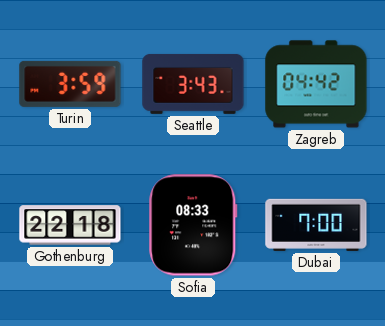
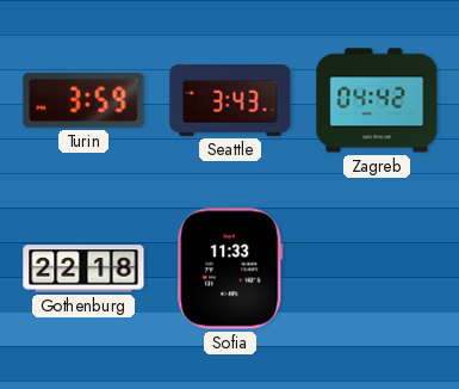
Sofia: 08:33 -> 11:33 (230, 268)
Dubai: 7:00 -> none (316, 225)
